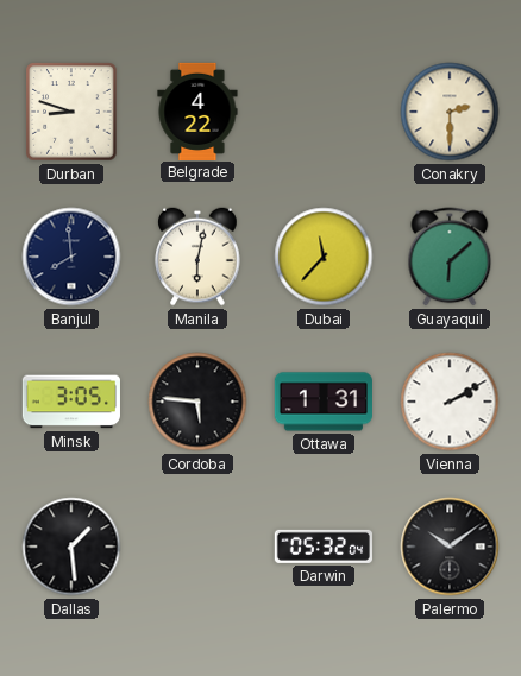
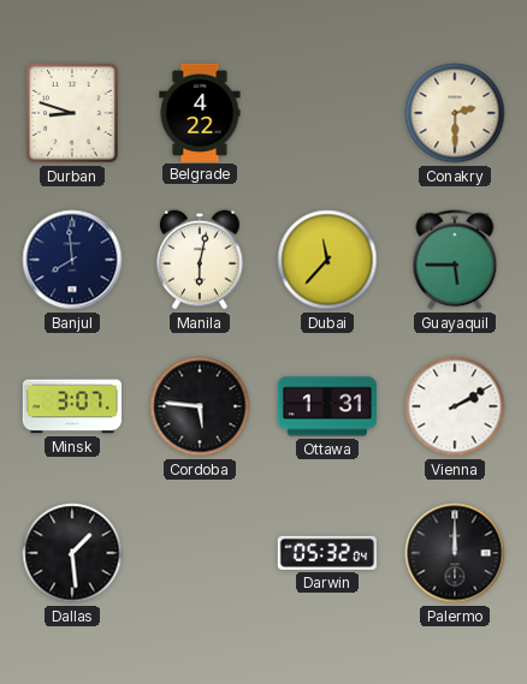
Guayaquil: 6:08 -> 5:45 (455, 260)
Minsk: 3:05 -> 3:07 (72, 406)
Palermo: 10:09 -> 12:00 (455, 553)
